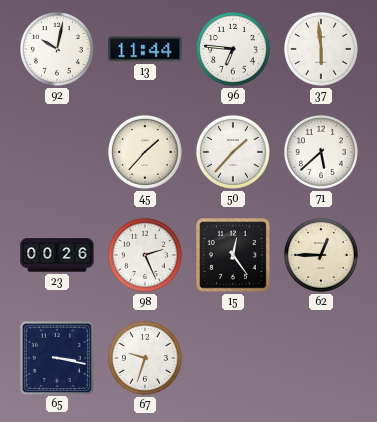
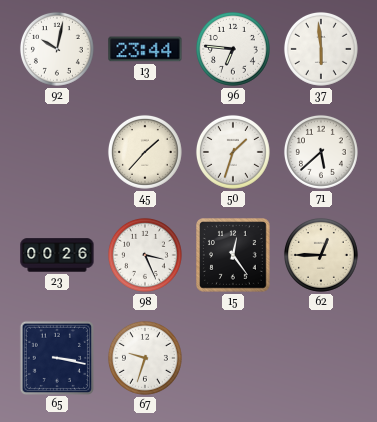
13: 11:44 -> 23:44 (145, 49)
50: 1:37 -> 1:33 (233, 152)
98: 2:26 -> 3:26 (145, 255)
